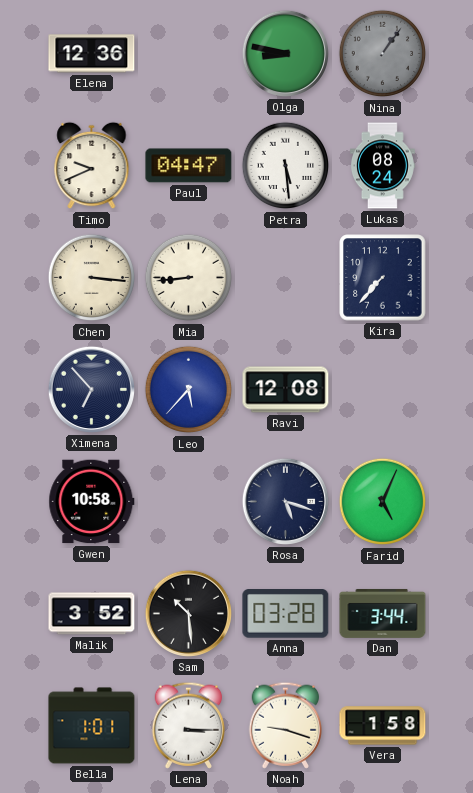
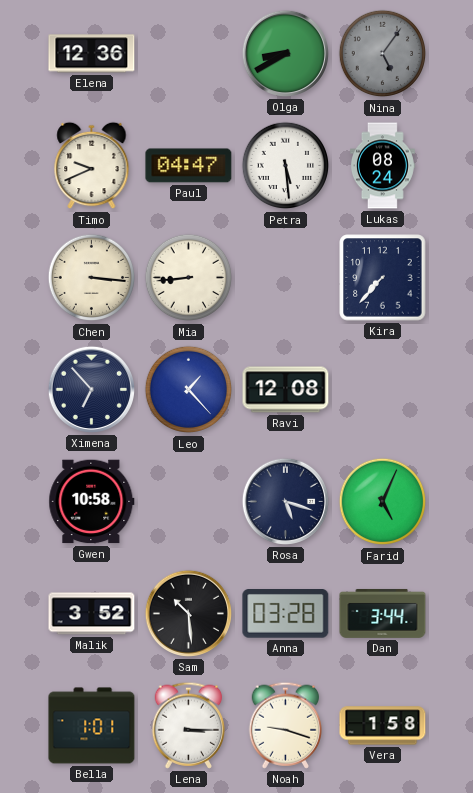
Olga: 8:47 -> 8:40 (285, 53)
Nina: 1:06 -> 5:06 (383, 54)
Leo: 5:37 -> 1:23 (189, 390)
